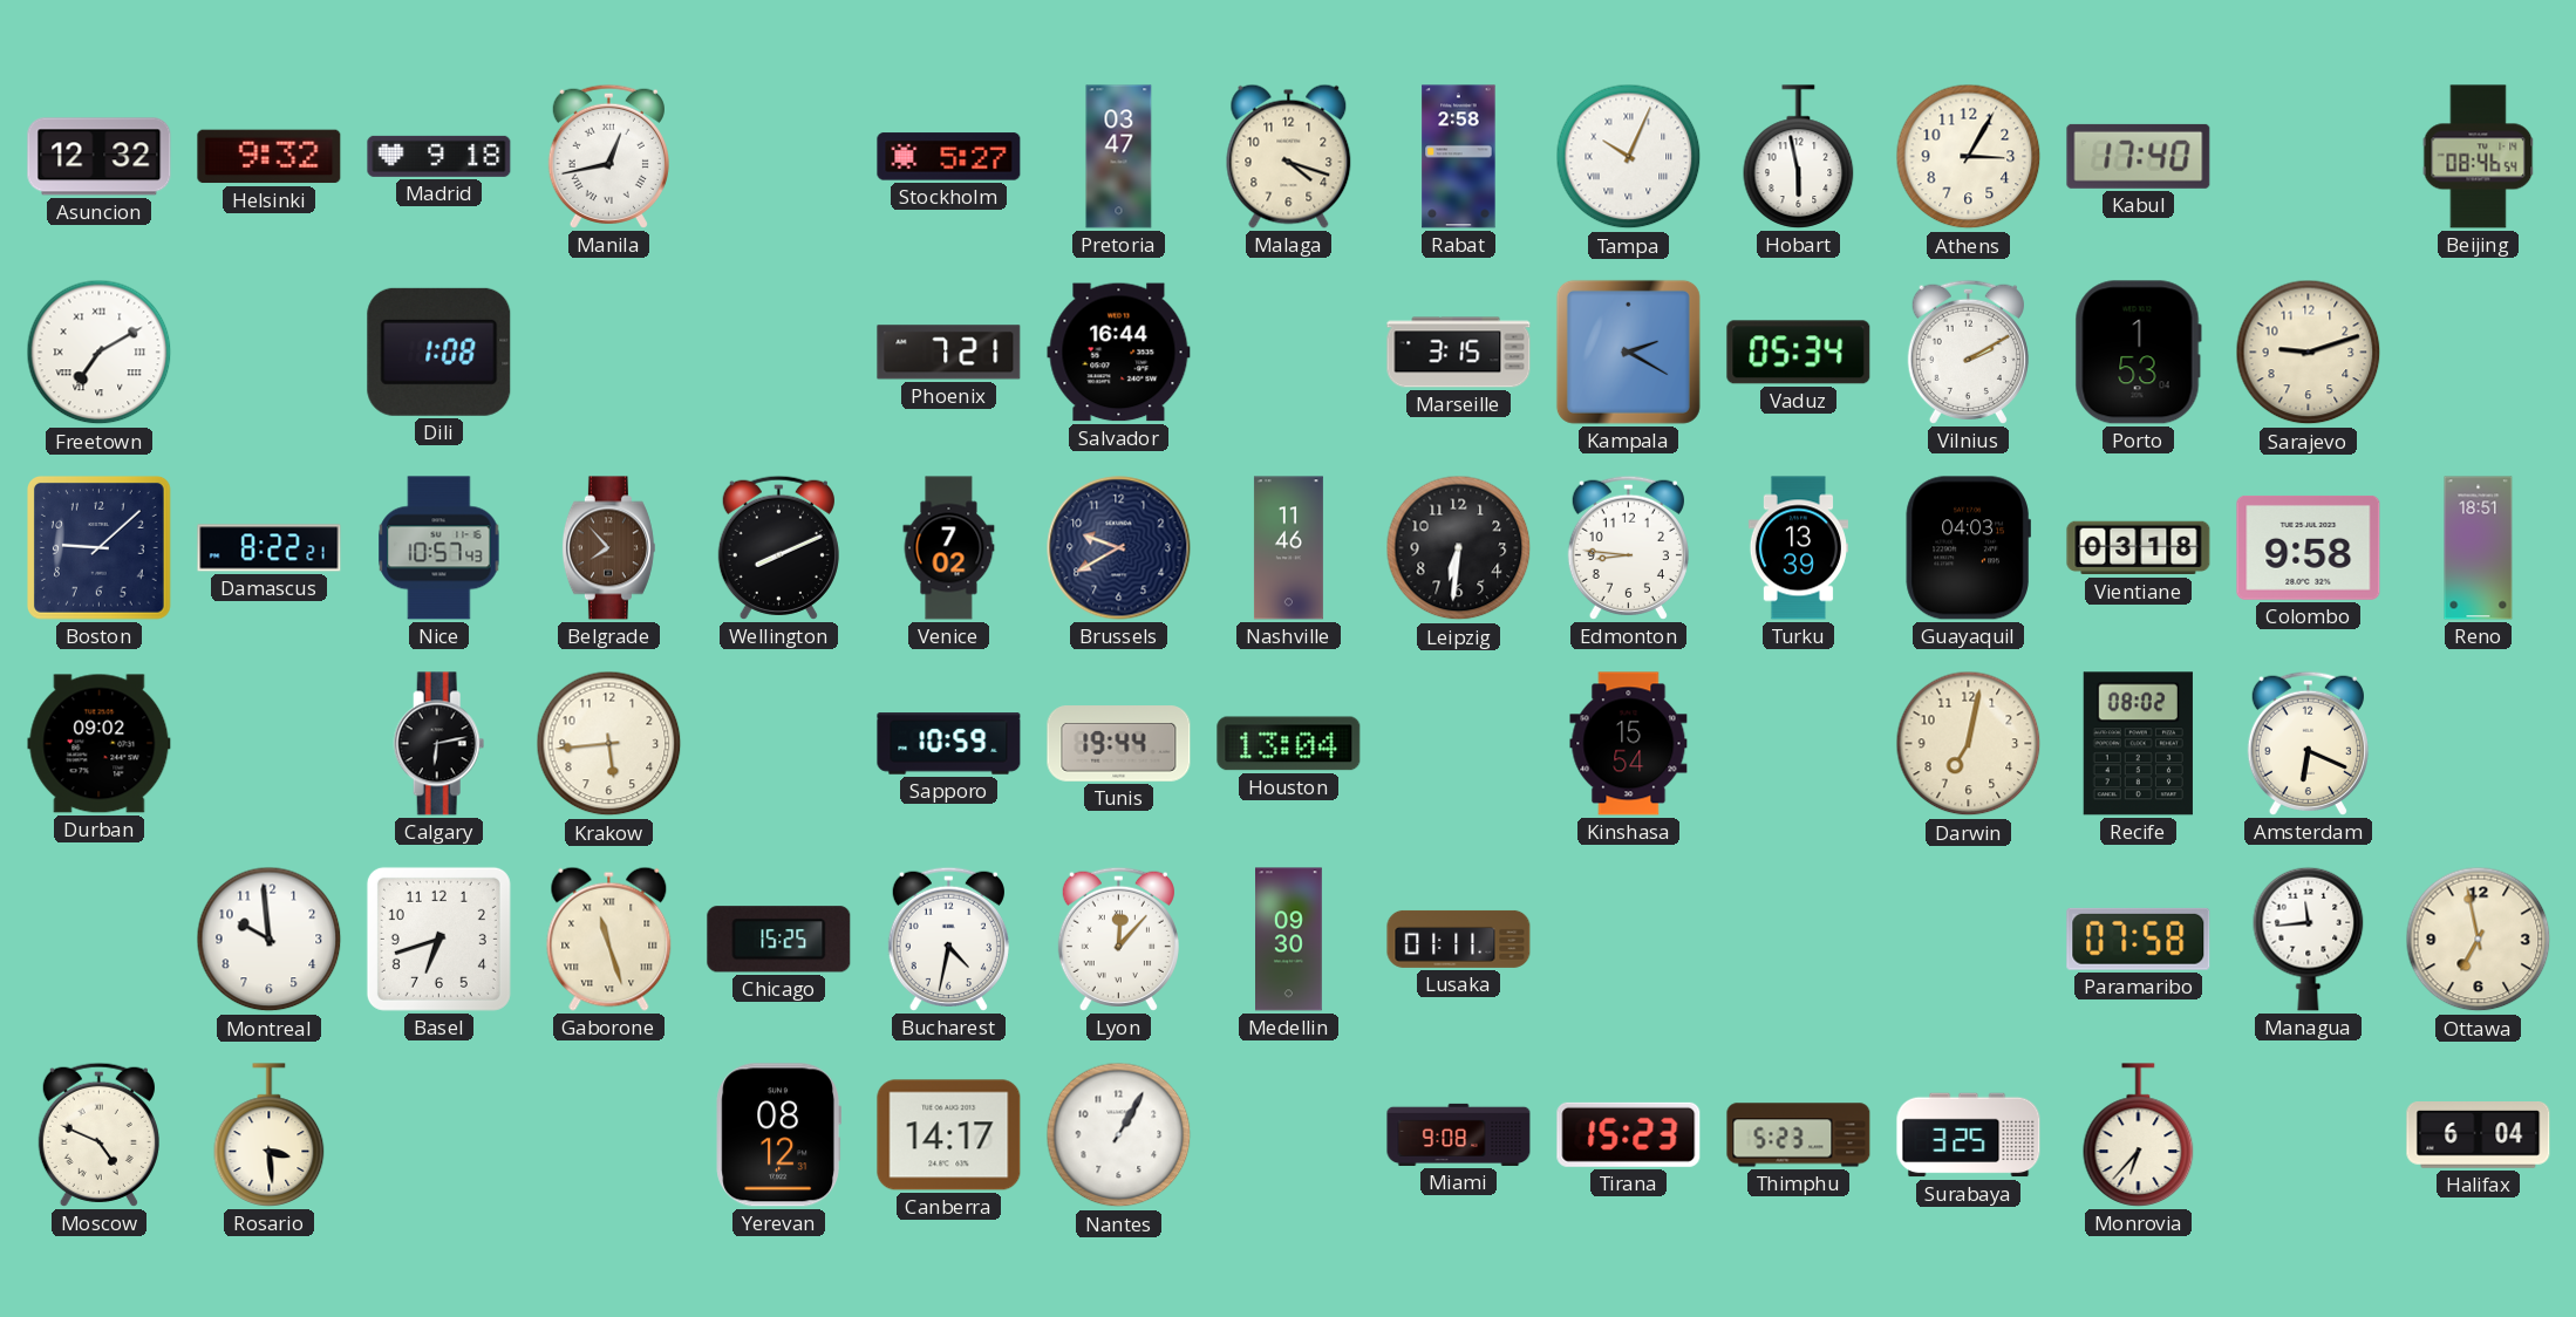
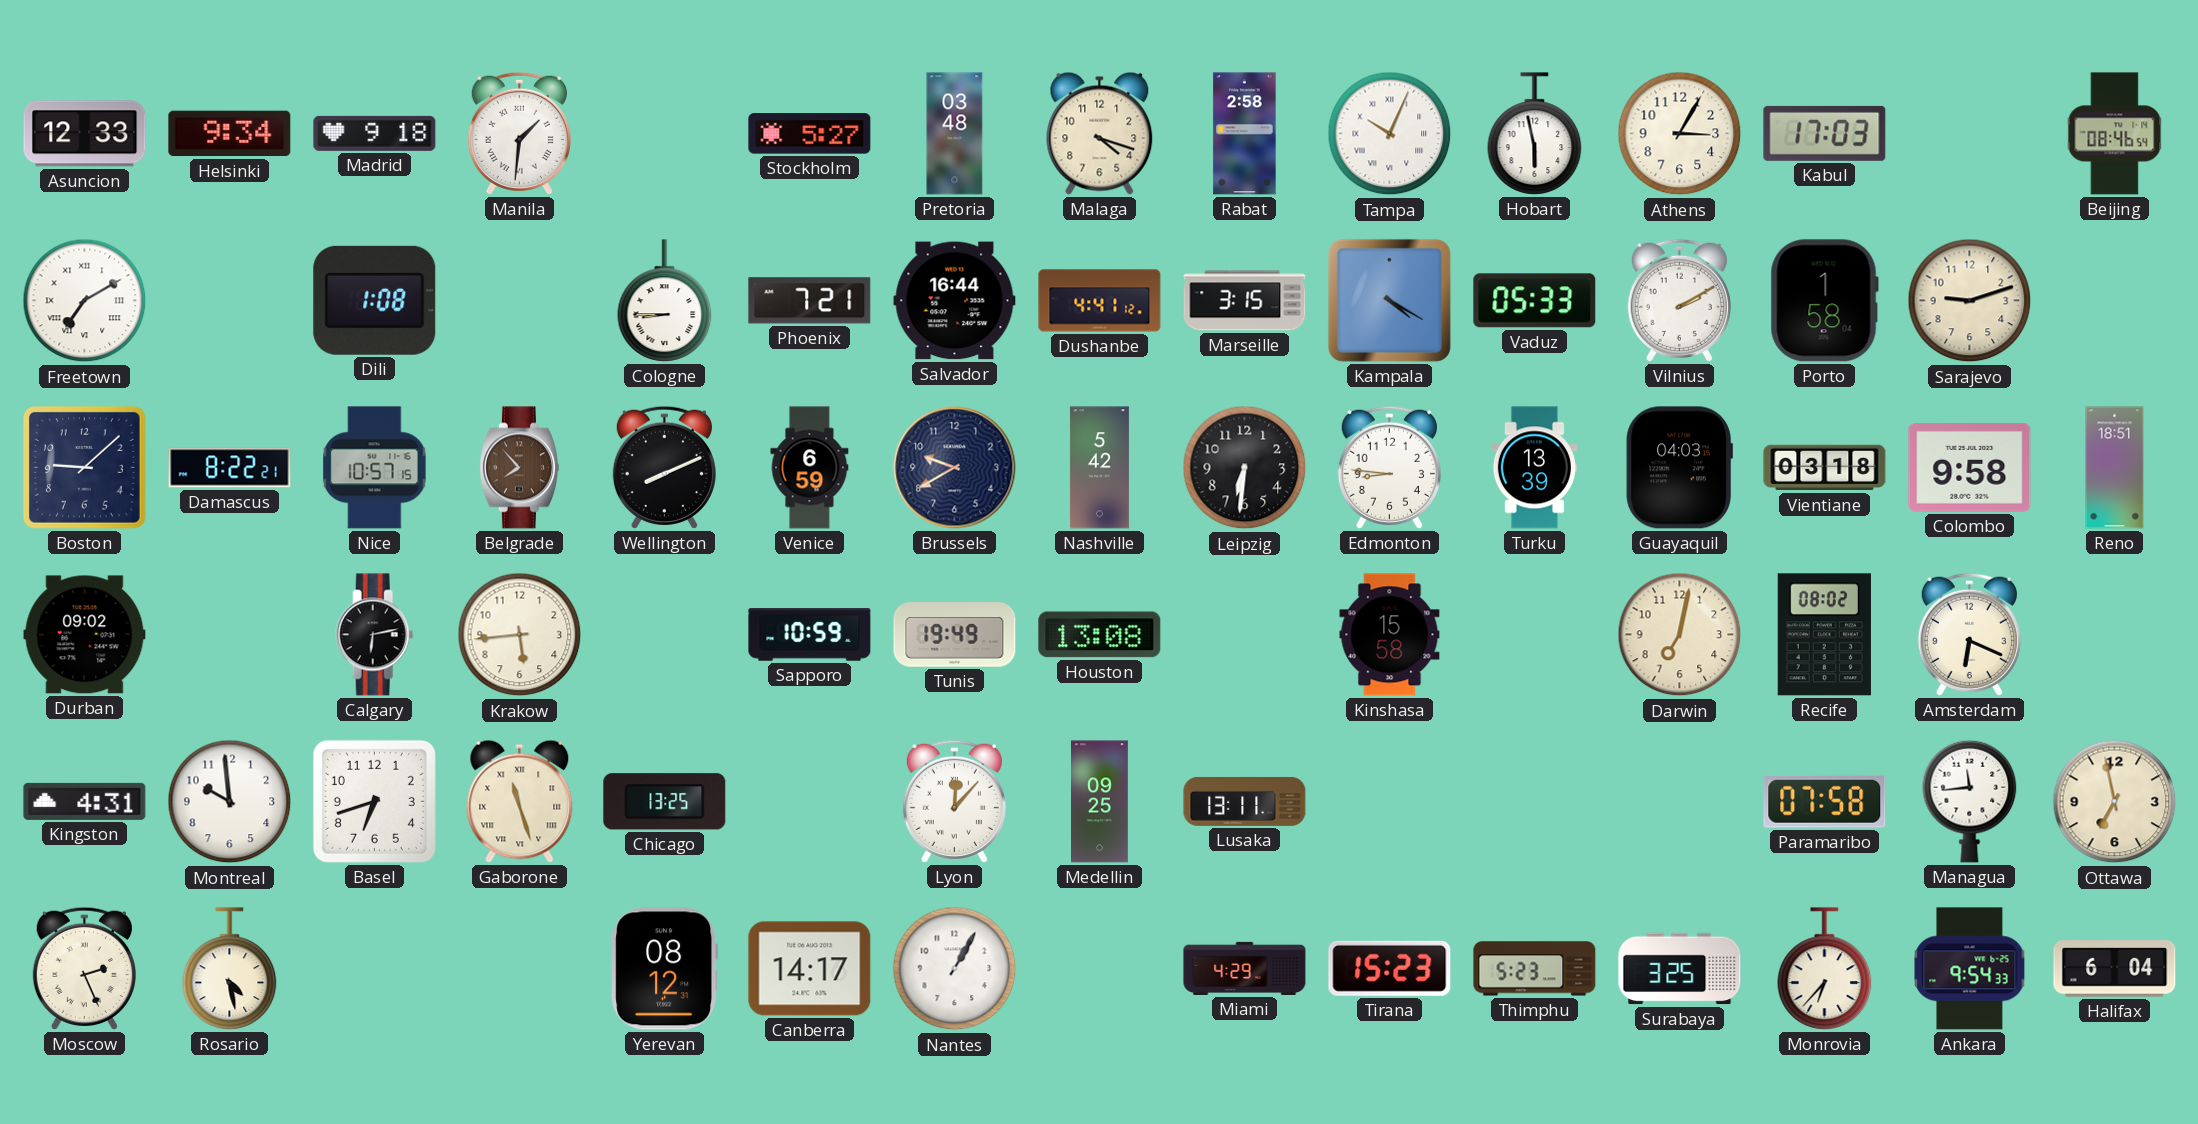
Asuncion: 12:32 -> 12:33 (85, 134)
Helsinki: 9:32 -> 9:34 (230, 134)
Manila: 12:43 -> 1:31 (519, 133)
Pretoria: 03:47 -> 03:48 (955, 134)
Kabul: 17:40 -> 17:03 (1825, 133)
Cologne: none -> 8:45 (665, 301)
Dushanbe: none -> 4:41 (1100, 301)
Kampala: 2:20 -> 4:20 (1389, 300)
Vaduz: 05:34 -> 05:33 (1535, 301)
Porto: 1:53 -> 1:58 (1824, 301)
Nice: 10:57:43 -> 10:57:15 (375, 468)
Venice: 7:02 -> 6:59 (810, 468)
Nashville: 11:46 -> 5:42 (1099, 468)
Tunis: 19:44 -> 19:49 (955, 635)
Houston: 13:04 -> 13:08 (1100, 635)
Kinshasa: 15:54 -> 15:58 (1390, 635)
Kingston: none -> 4:31 (85, 801)
Chicago: 15:25 -> 13:25 (665, 802)
Bucharest: 4:32 -> none (948, 939)
Medellin: 09:30 -> 09:25 (1100, 802)
Lusaka: 01:11 -> 13:11 (1245, 801)
Moscow: 4:49 -> 2:26 (84, 968)
Rosario: 3:29 -> 4:28 (230, 969)
Miami: 9:08 -> 4:29 (1245, 968)
Ankara: none -> 9:54 (1970, 969)
